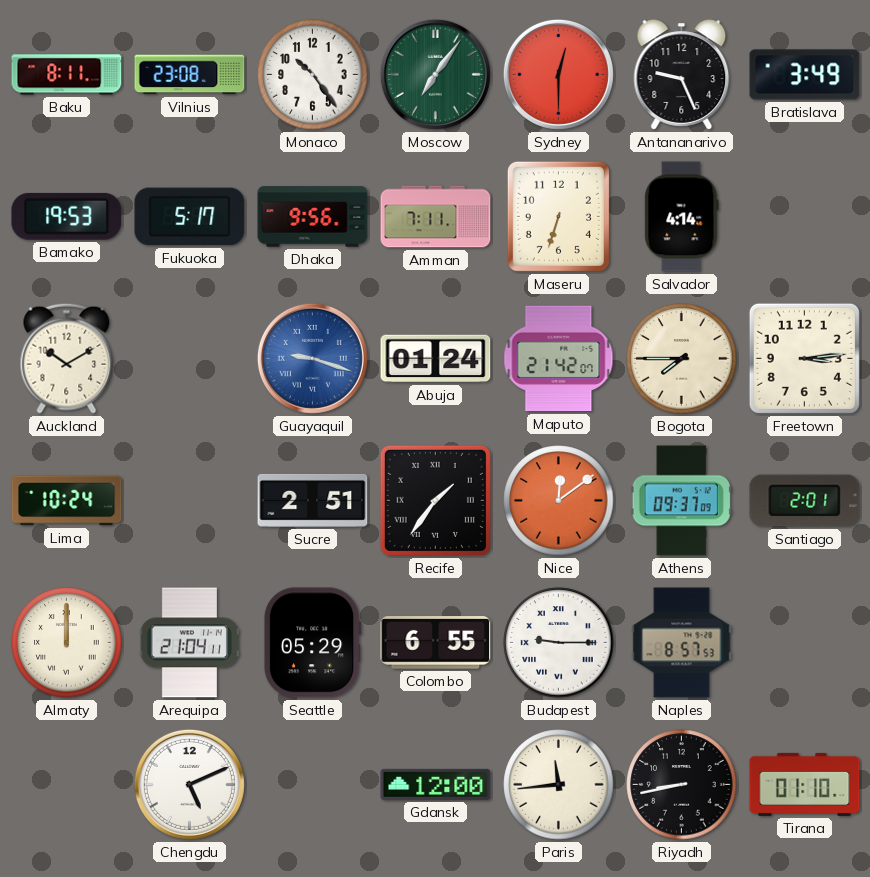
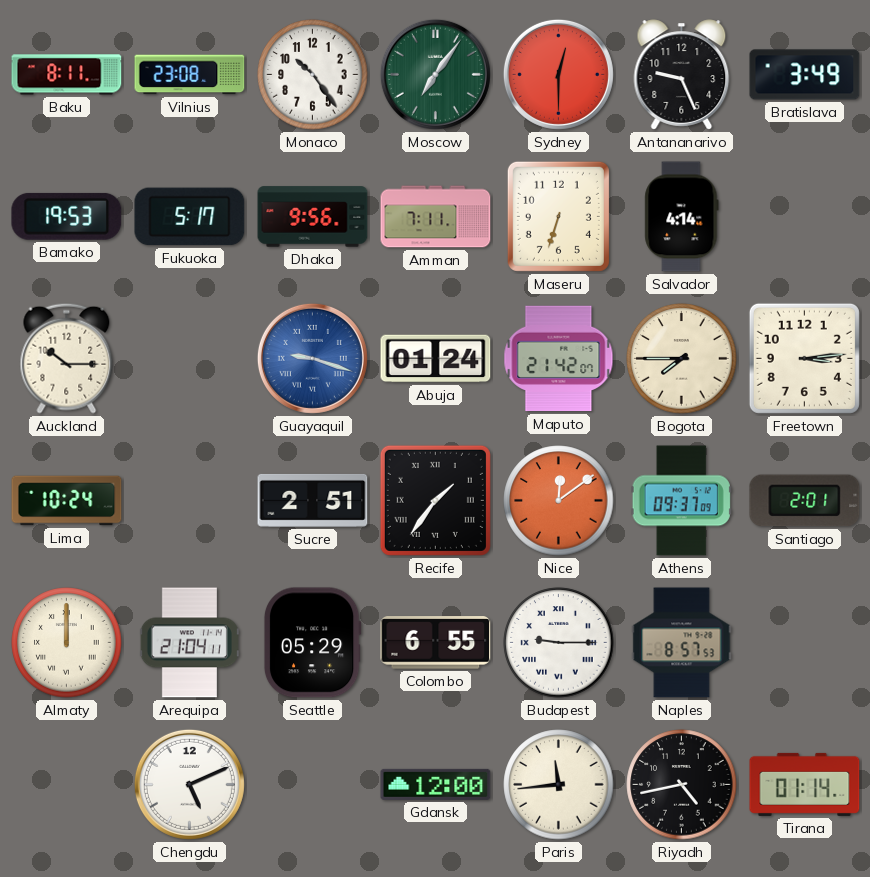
Auckland: 10:10 -> 10:15 (67, 358)
Riyadh: 8:43 -> 4:43 (682, 785)
Tirana: 01:10 -> 01:14 (805, 784)
